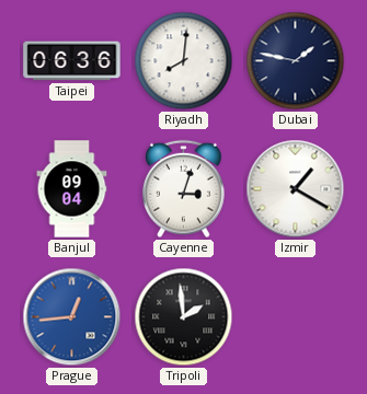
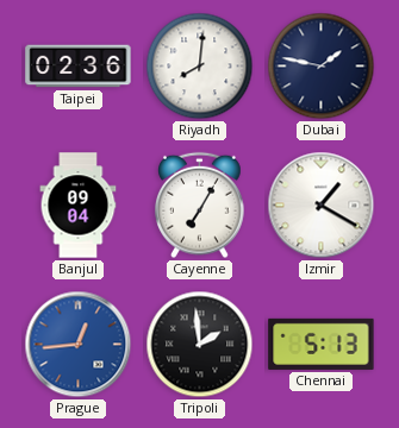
Taipei: 06:36 -> 02:36 (79, 67)
Cayenne: 3:03 -> 7:05 (200, 206)
Chennai: none -> 5:13 (322, 344)
